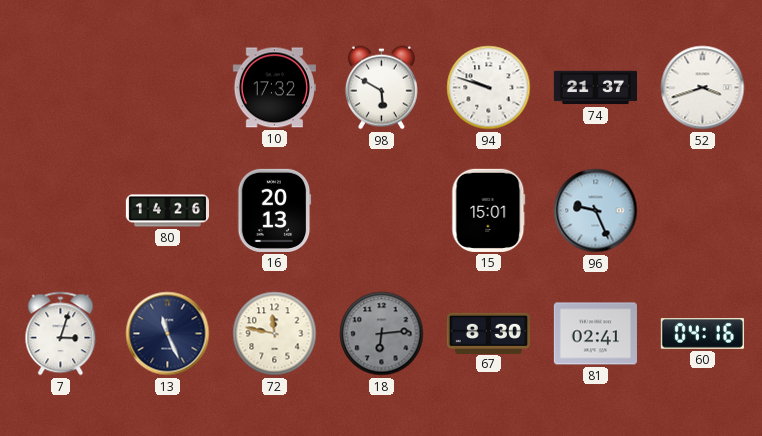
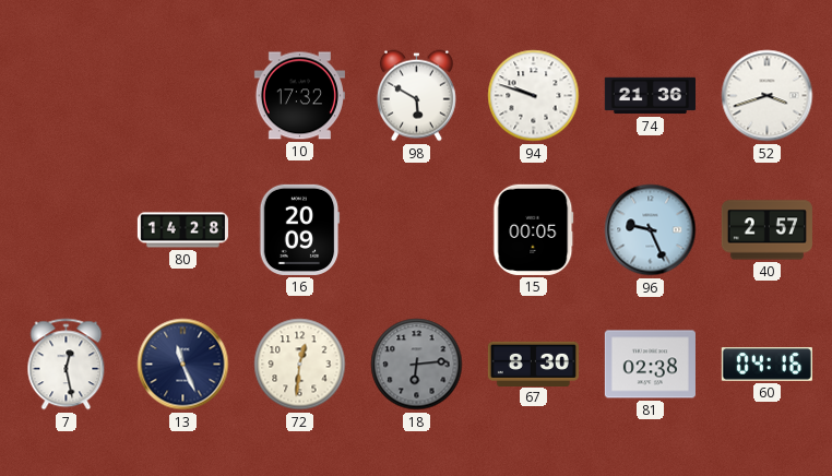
74: 21:37 -> 21:36 (650, 96)
80: 14:26 -> 14:28 (182, 230)
16: 20:13 -> 20:09 (299, 229)
15: 15:01 -> 00:05 (534, 229)
40: none -> 2:57 (766, 230)
7: 3:03 -> 12:28 (67, 365)
72: 11:47 -> 12:31 (300, 365)
81: 02:41 -> 02:38 (650, 365)
